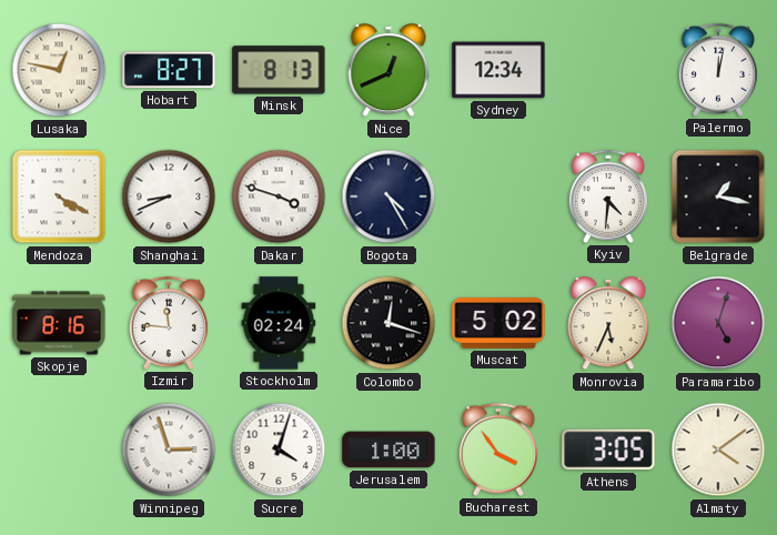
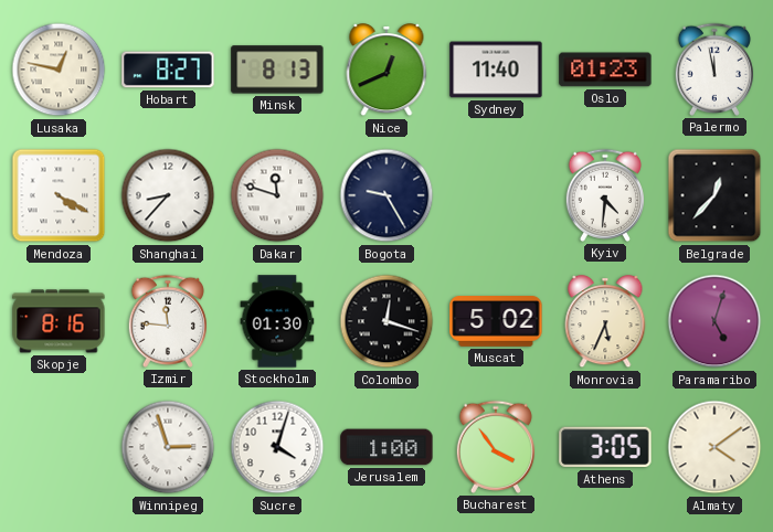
Sydney: 12:34 -> 11:40 (496, 70)
Oslo: none -> 01:23 (605, 70)
Palermo: 12:02 -> 11:58 (714, 70)
Shanghai: 8:41 -> 8:37 (168, 195)
Dakar: 3:48 -> 11:48 (277, 195)
Bogota: 4:25 -> 9:25 (386, 195)
Belgrade: 1:17 -> 12:37 (714, 195)
Stockholm: 02:24 -> 01:30 (277, 321)
